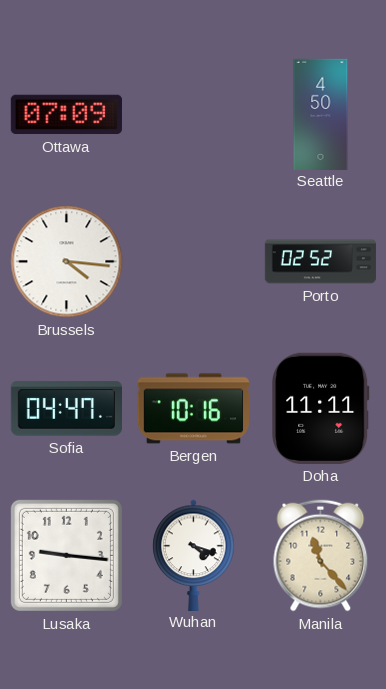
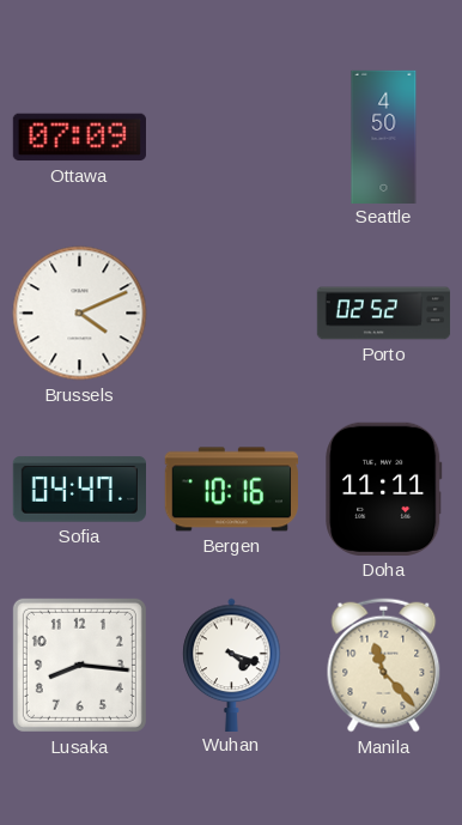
Brussels: 4:16 -> 4:11 (80, 314)
Lusaka: 9:16 -> 8:16 (79, 665)
